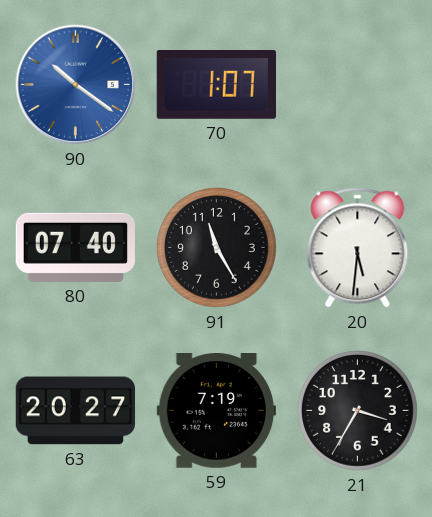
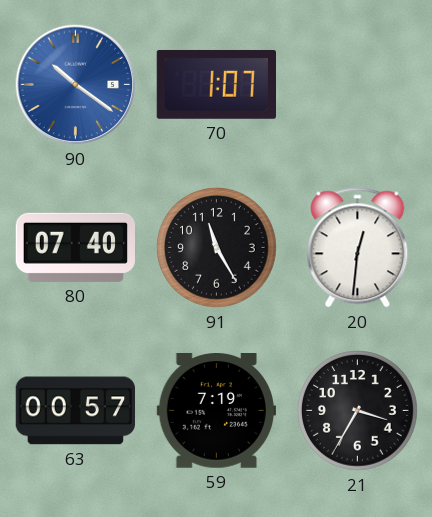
20: 5:31 -> 12:31 (358, 248)
63: 20:27 -> 00:57 (76, 411)
